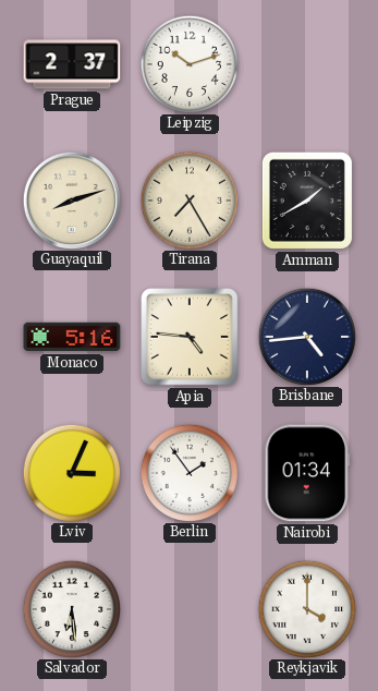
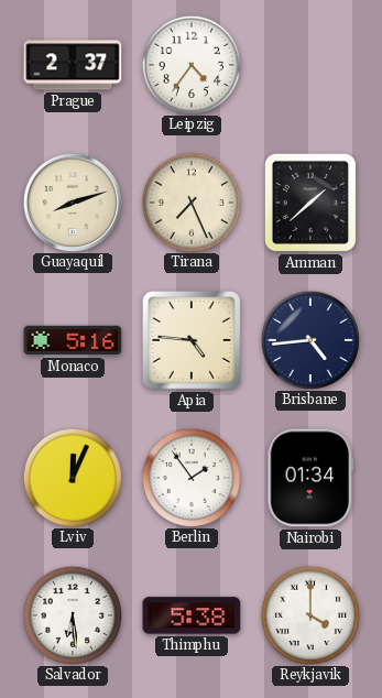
Leipzig: 10:12 -> 4:36 (190, 64)
Tirana: 7:25 -> 7:26 (190, 201)
Amman: 1:40 -> 1:38 (310, 203)
Lviv: 3:04 -> 12:04 (72, 477)
Thimphu: none -> 5:38 (192, 615)
